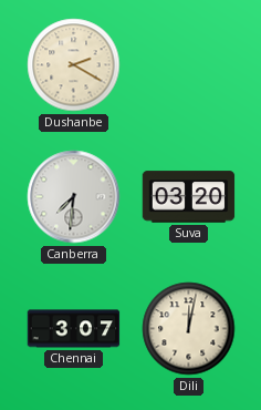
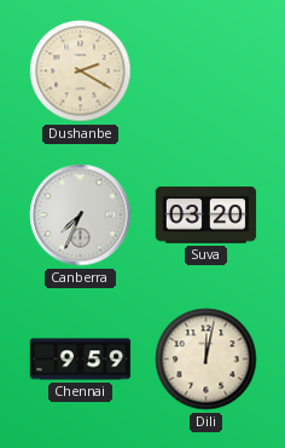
Canberra: 7:31 -> 7:34 (81, 216)
Chennai: 3:07 -> 9:59 (81, 360)
